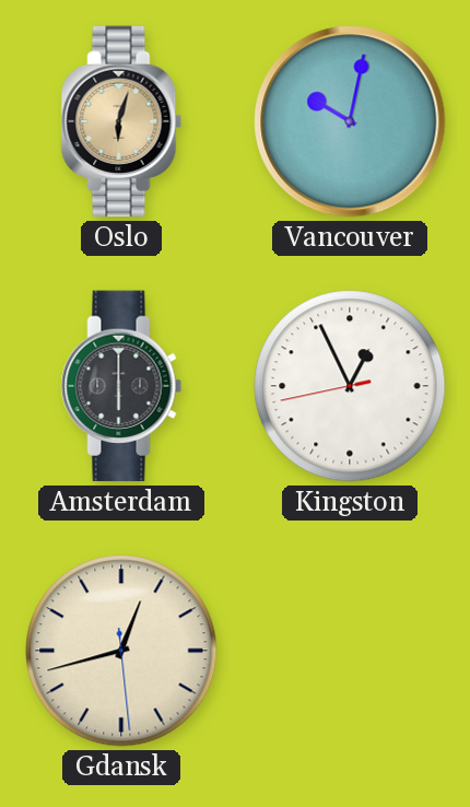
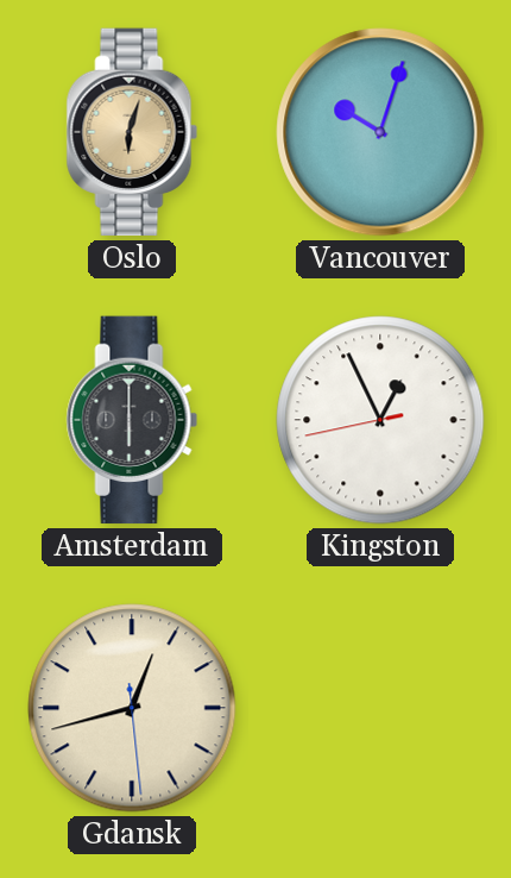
Vancouver: 10:02 -> 10:03 (380, 132)
